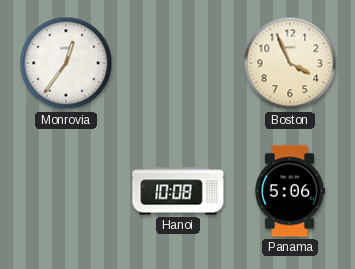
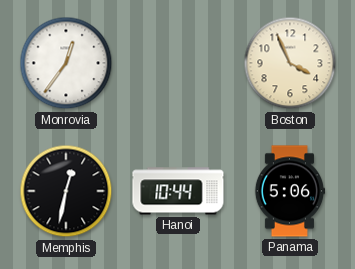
Memphis: none -> 12:32 (66, 191)
Hanoi: 10:08 -> 10:44 (178, 191)
